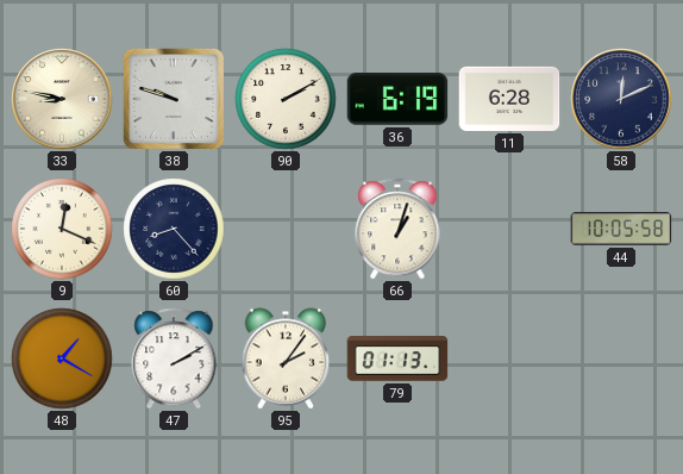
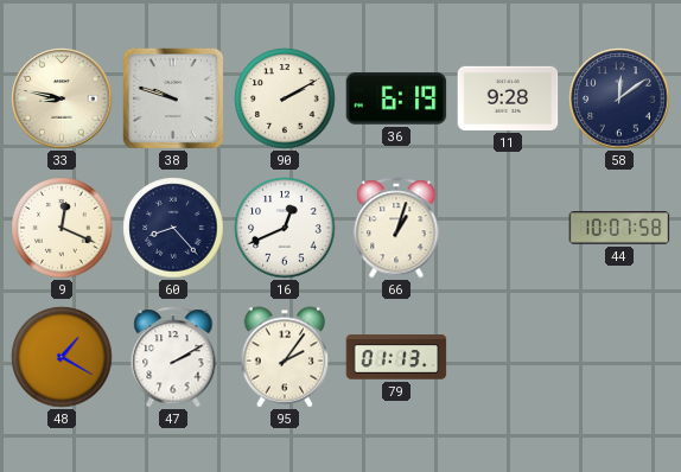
11: 6:28 -> 9:28 (508, 98)
58: 12:11 -> 12:09 (619, 98)
16: none -> 12:41 (285, 228)
44: 10:05 -> 10:07 (619, 228)
